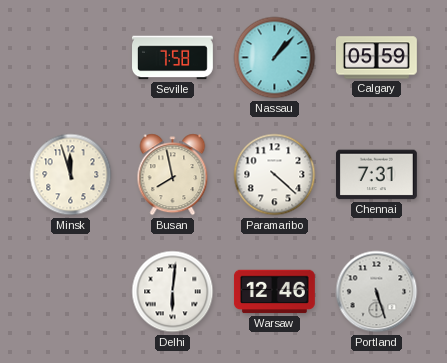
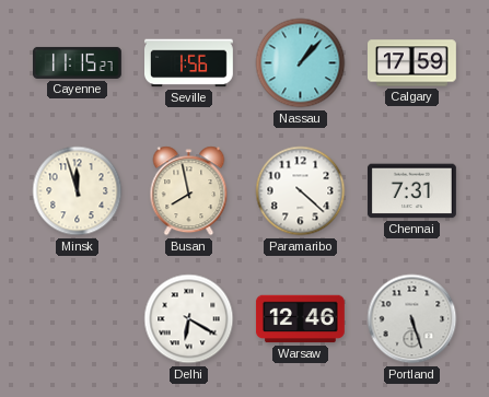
Cayenne: none -> 11:15 (78, 62)
Seville: 7:58 -> 1:56 (189, 63)
Calgary: 05:59 -> 17:59 (412, 63)
Delhi: 6:01 -> 6:20 (189, 319)
